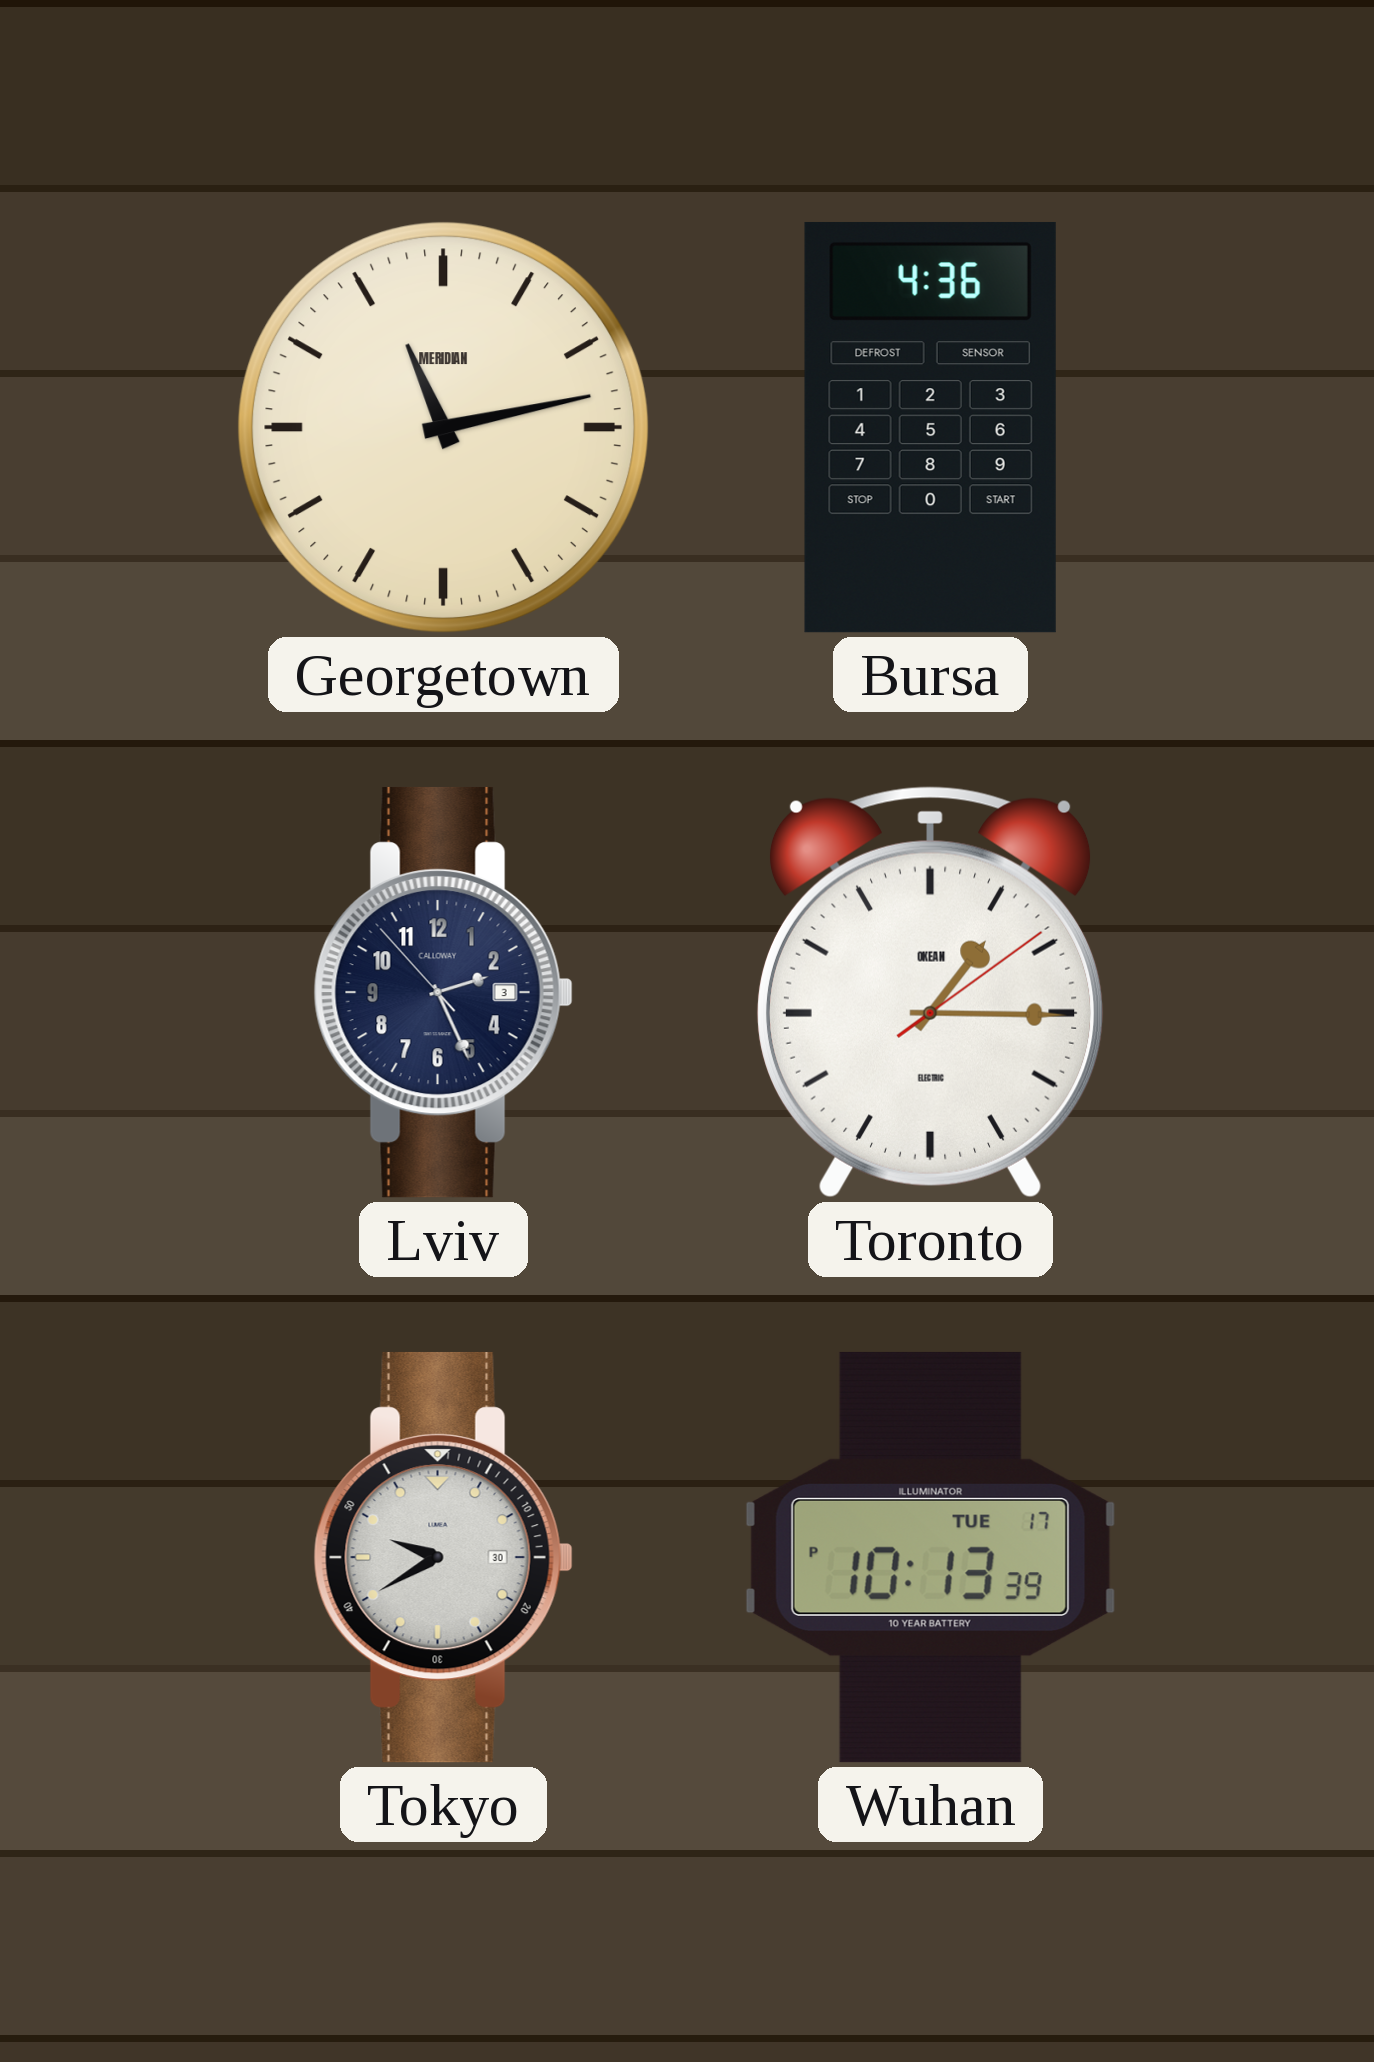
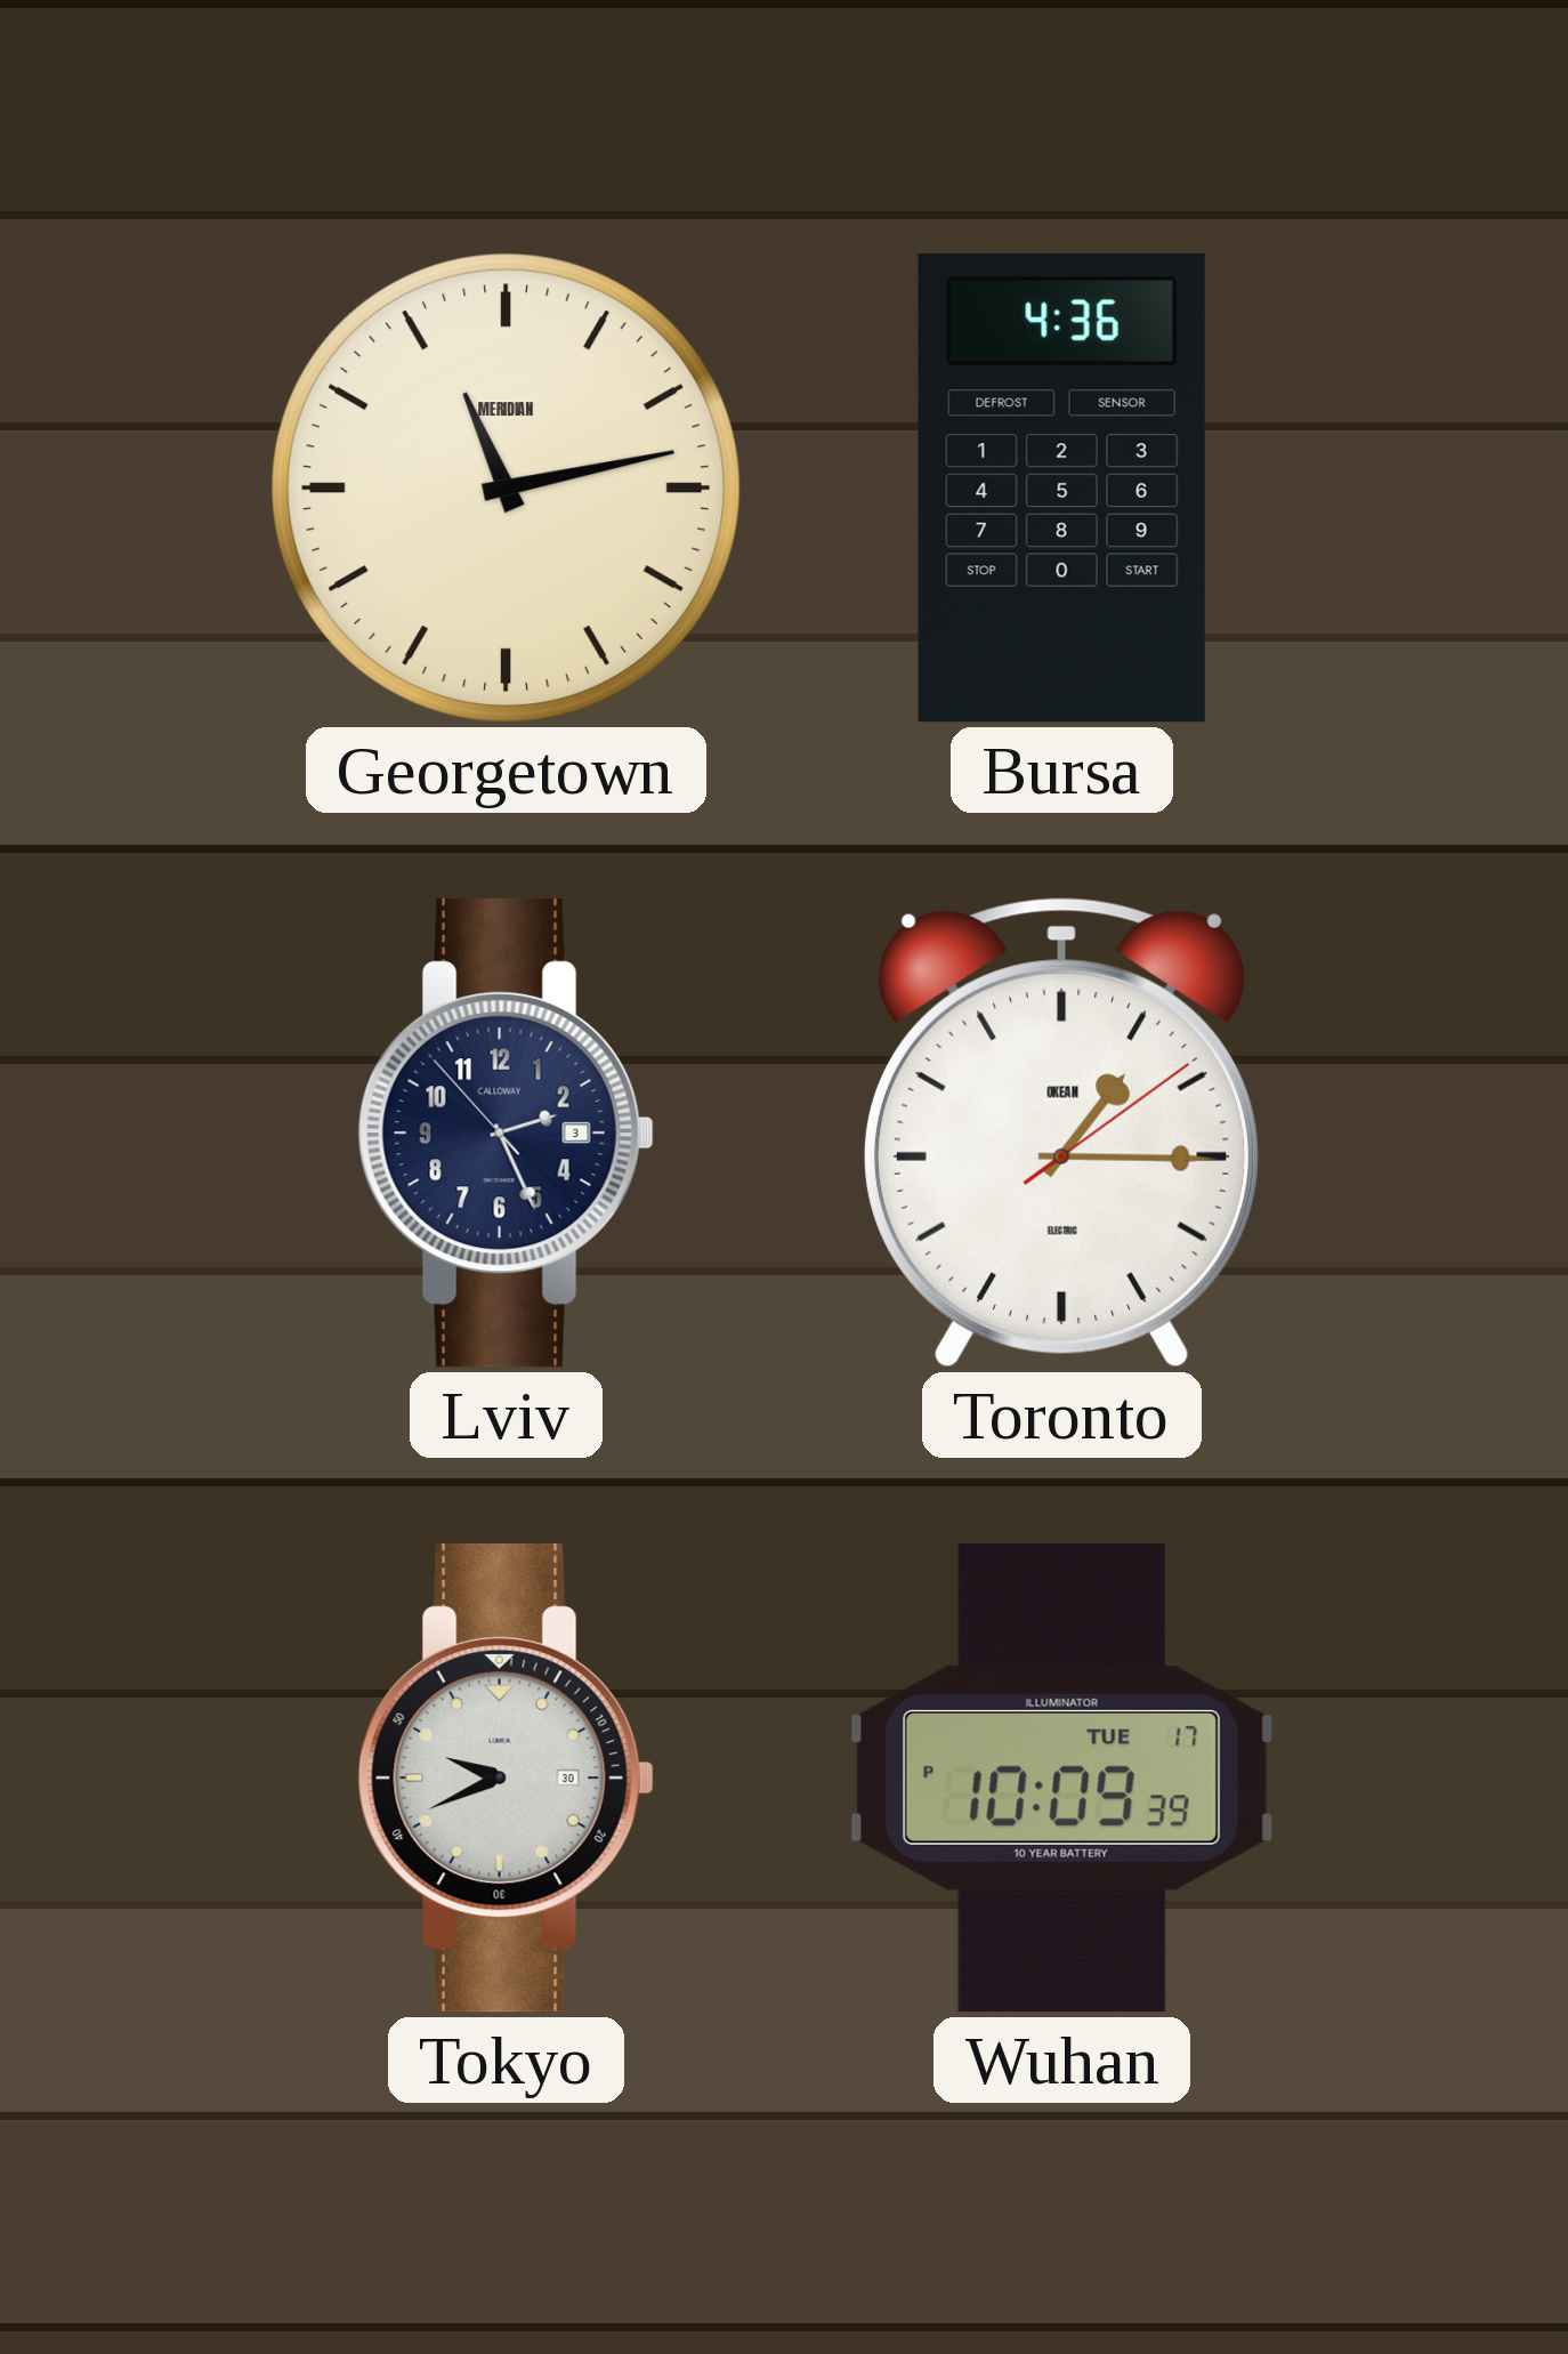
Tokyo: 9:40 -> 9:41 (506, 1777)
Wuhan: 10:13 -> 10:09 (1061, 1777)
